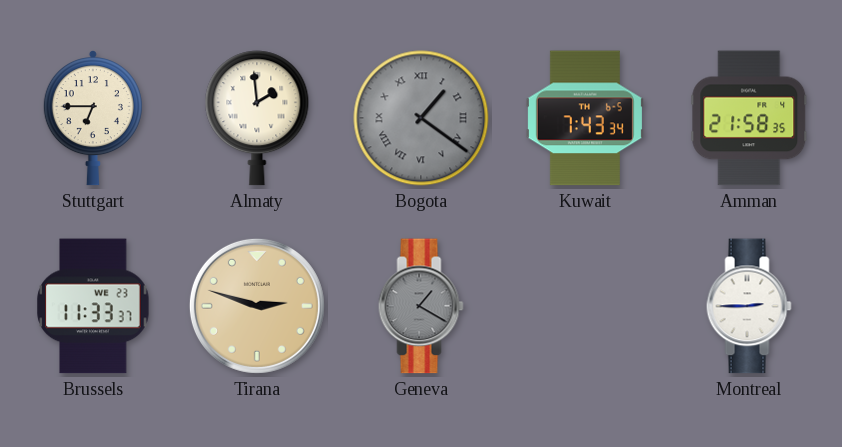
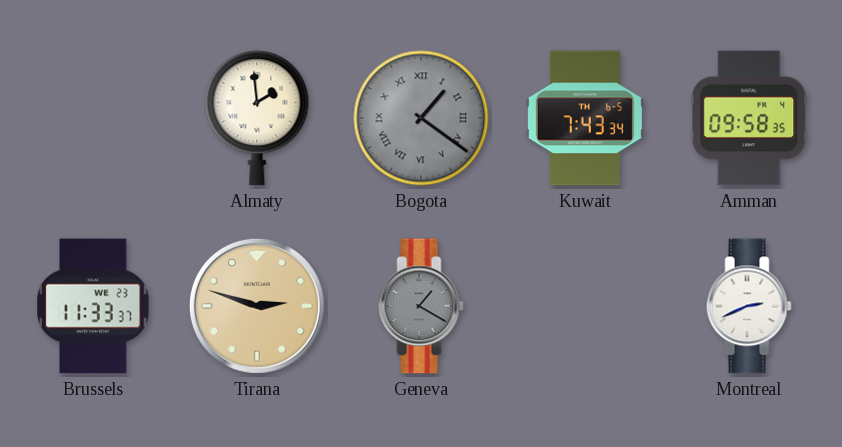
Stuttgart: 6:45 -> none (93, 119)
Amman: 21:58 -> 09:58 (749, 118)
Montreal: 2:45 -> 2:41 (749, 306)
